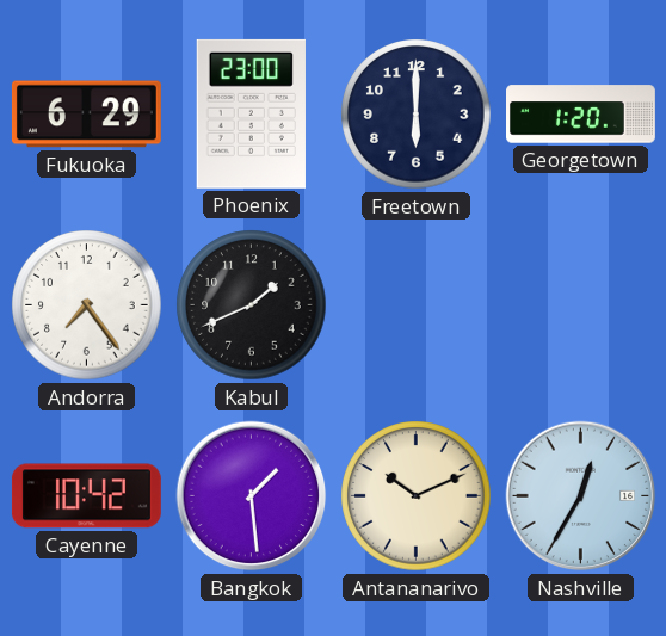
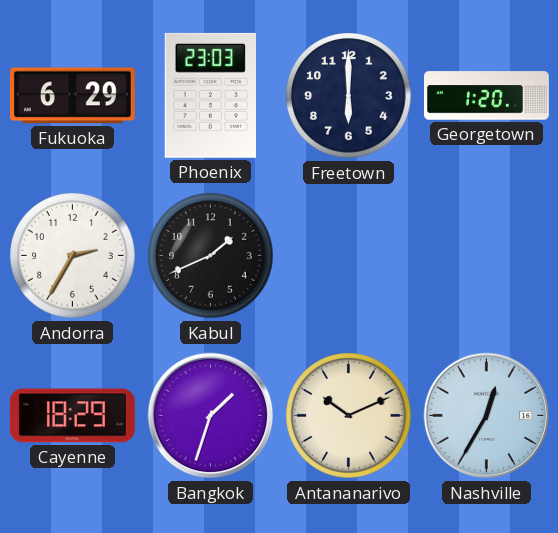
Phoenix: 23:00 -> 23:03 (210, 95)
Andorra: 7:24 -> 2:35 (73, 256)
Cayenne: 10:42 -> 18:29 (72, 416)
Bangkok: 1:29 -> 1:33 (211, 416)
